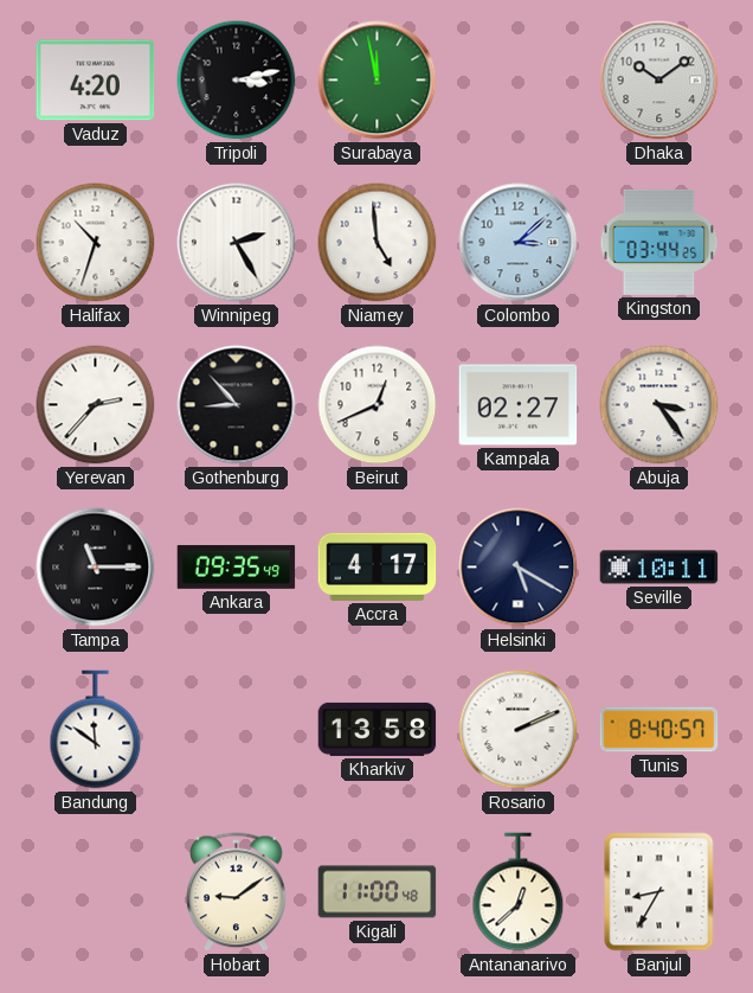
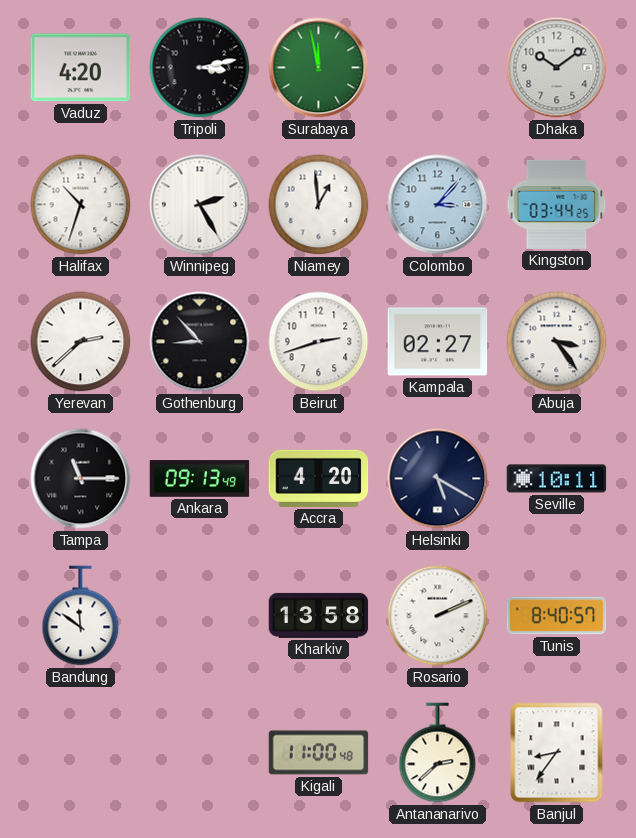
Niamey: 4:59 -> 12:59 (319, 205)
Colombo: 3:08 -> 3:07 (438, 205)
Yerevan: 2:37 -> 2:38 (81, 342)
Beirut: 12:41 -> 2:42 (319, 342)
Ankara: 09:35 -> 09:13 (200, 479)
Accra: 4:17 -> 4:20 (319, 478)
Hobart: 9:09 -> none (237, 892)
Antananarivo: 12:38 -> 2:38 (438, 753)
Banjul: 8:35 -> 8:36 (557, 753)
